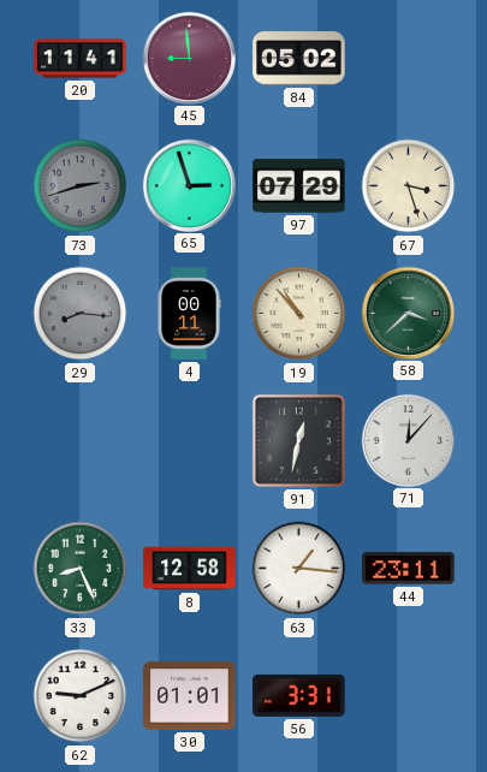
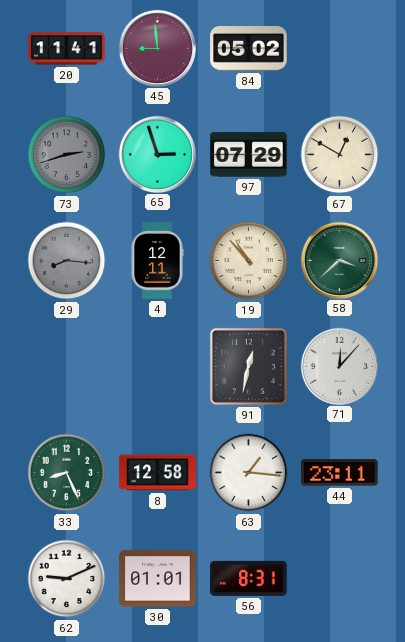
67: 3:27 -> 12:50 (340, 155)
4: 00:11 -> 12:11 (157, 261)
56: 3:31 -> 8:31 (249, 578)
